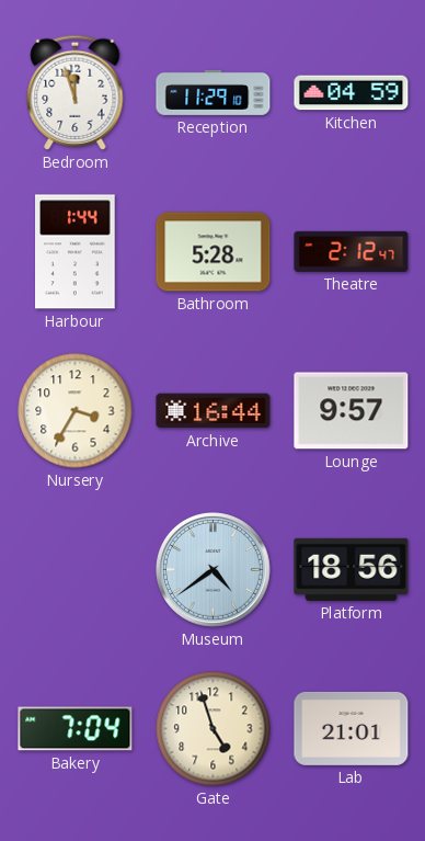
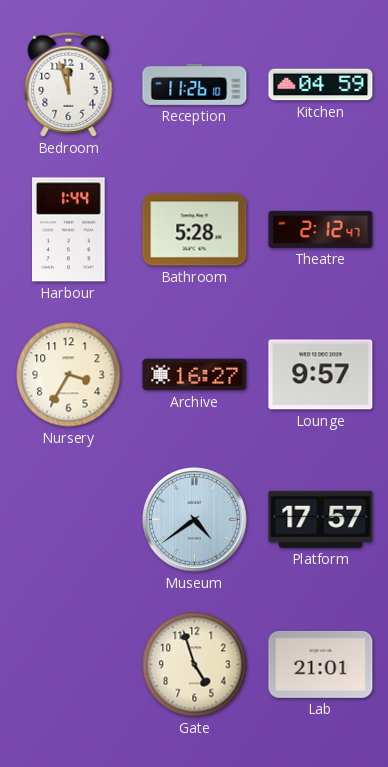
Reception: 11:29 -> 11:26 (195, 84)
Archive: 16:44 -> 16:27 (195, 375)
Platform: 18:56 -> 17:57 (321, 519)
Bakery: 7:04 -> none (76, 729)
